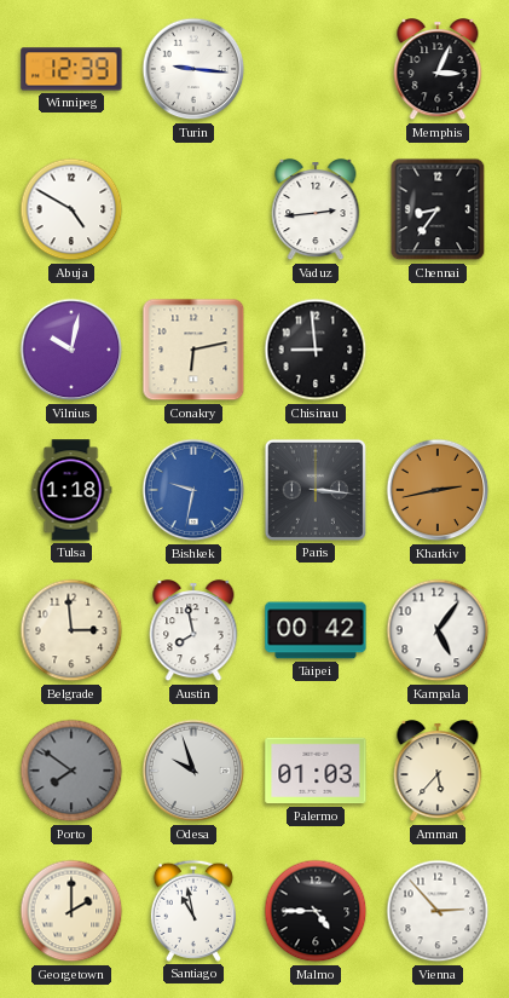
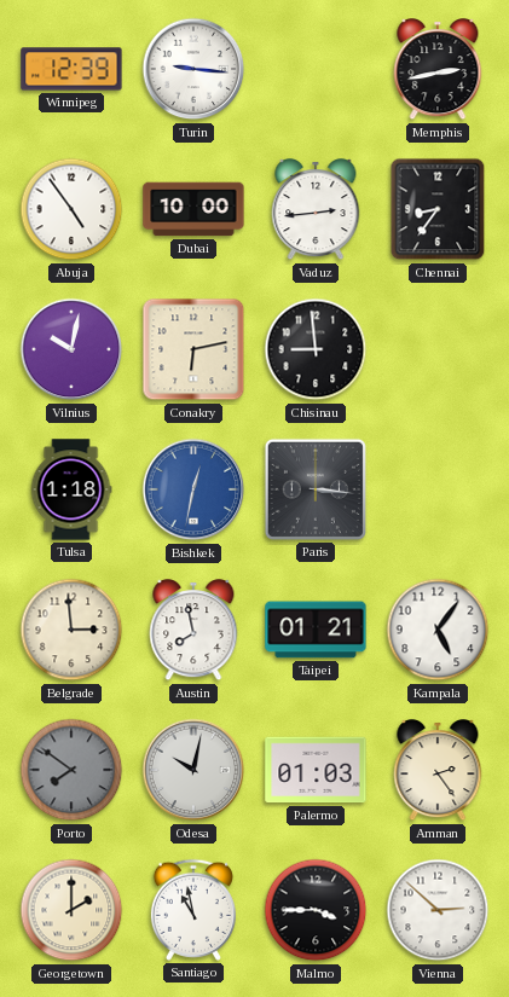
Memphis: 3:04 -> 2:43 (438, 70)
Abuja: 4:50 -> 4:54 (71, 209)
Dubai: none -> 10:00 (193, 209)
Bishkek: 9:32 -> 12:32 (193, 489)
Kharkiv: 2:43 -> none (438, 490)
Taipei: 00:42 -> 01:21 (316, 630)
Odesa: 9:57 -> 10:02 (193, 770)
Amman: 5:37 -> 2:24 (438, 771)
Malmo: 4:45 -> 3:45 (316, 910)
Vienna: 2:53 -> 2:52 (438, 910)
